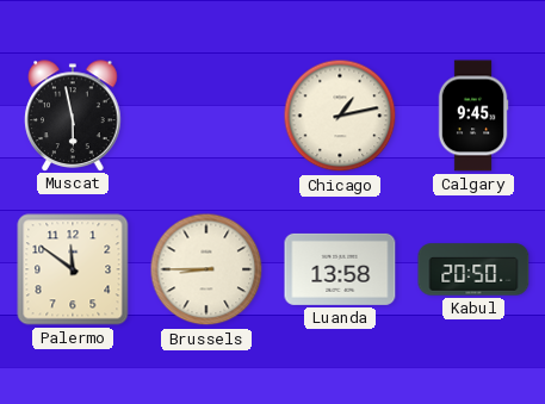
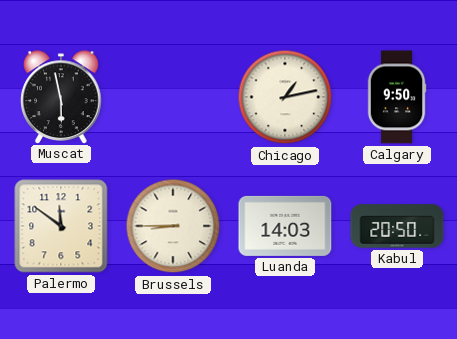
Calgary: 9:45 -> 9:50 (397, 97)
Luanda: 13:58 -> 14:03 (285, 226)
